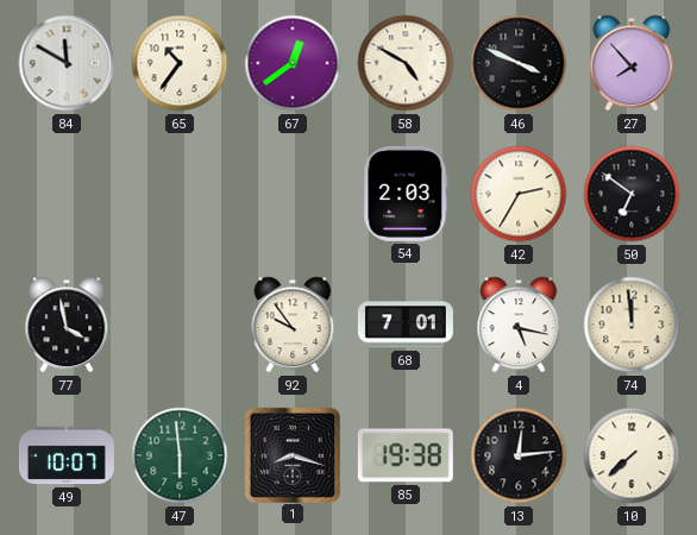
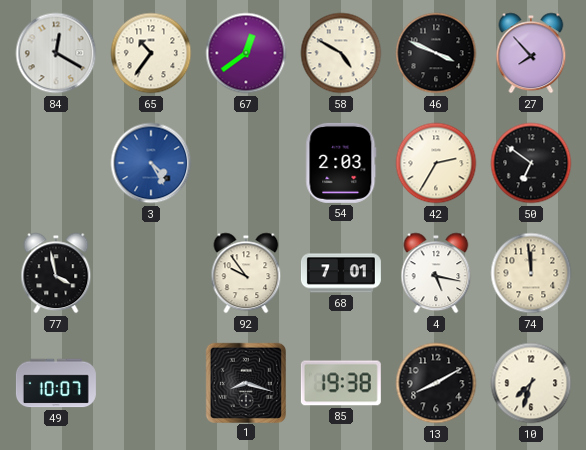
84: 11:50 -> 12:20 (56, 53)
3: none -> 4:25 (151, 163)
47: 5:59 -> none (180, 455)
13: 12:14 -> 8:10 (436, 383)
10: 7:38 -> 7:33 (531, 383)
